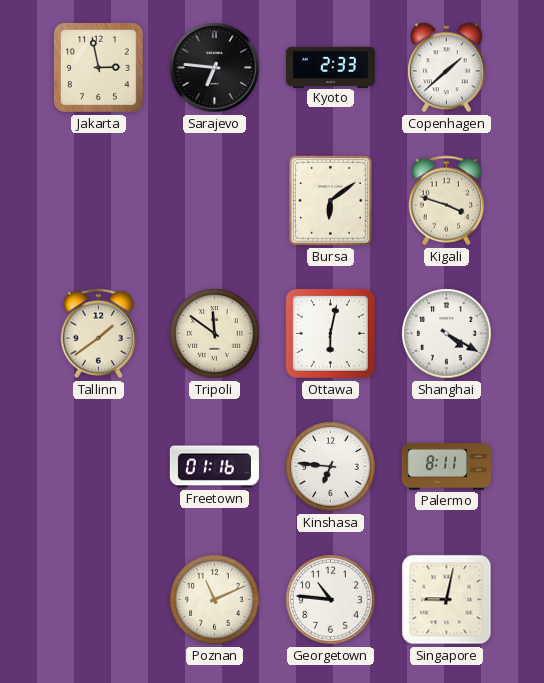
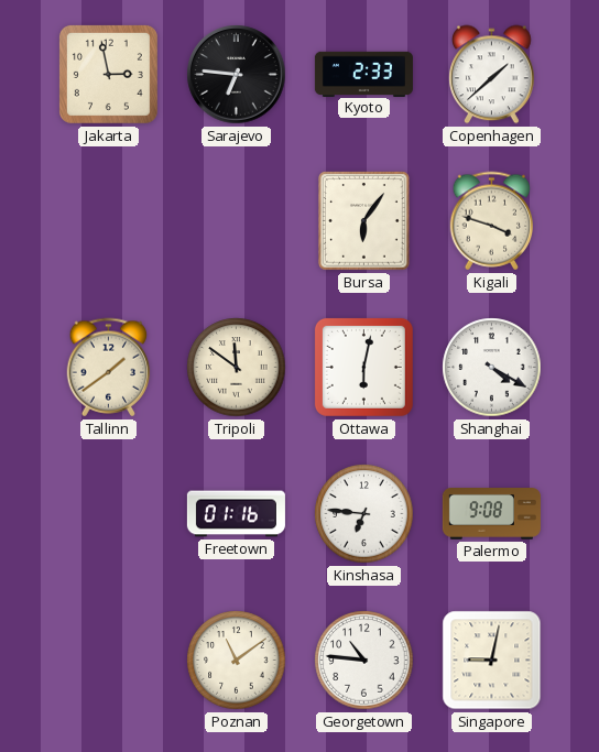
Bursa: 6:09 -> 6:06 (364, 221)
Palermo: 8:11 -> 9:08 (491, 514)
Poznan: 11:11 -> 11:09 (237, 661)
